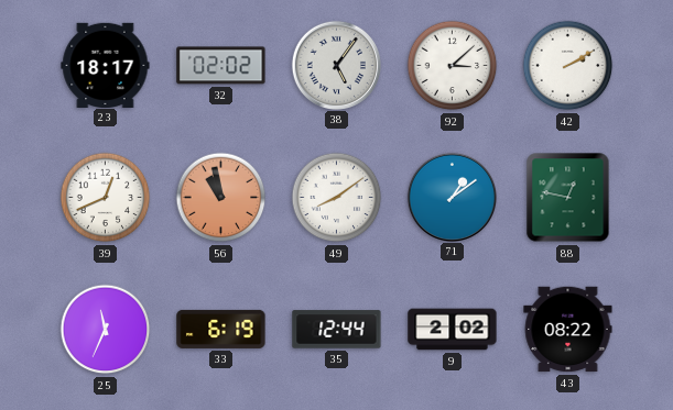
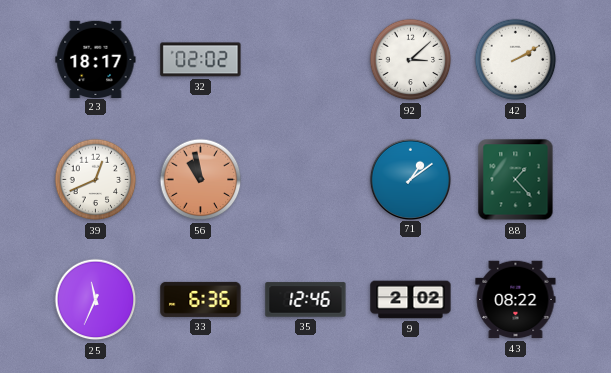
38: 5:06 -> none (336, 65)
49: 8:09 -> none (337, 198)
88: 12:47 -> 1:23 (516, 180)
33: 6:19 -> 6:36 (201, 299)
35: 12:44 -> 12:46 (306, 300)
